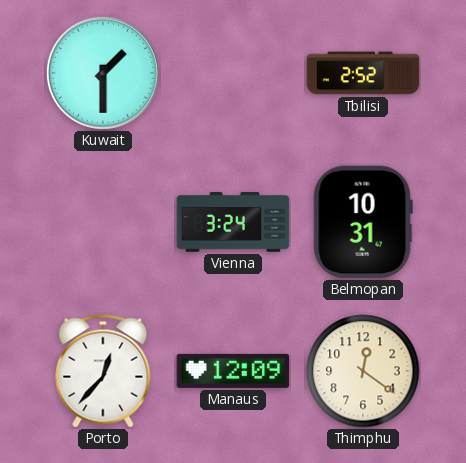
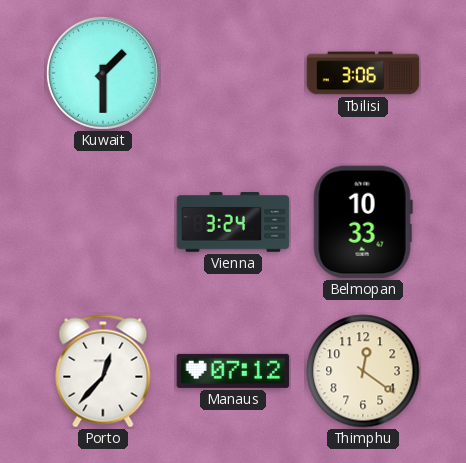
Tbilisi: 2:52 -> 3:06 (363, 73)
Belmopan: 10:31 -> 10:33 (363, 222)
Manaus: 12:09 -> 07:12 (233, 371)
